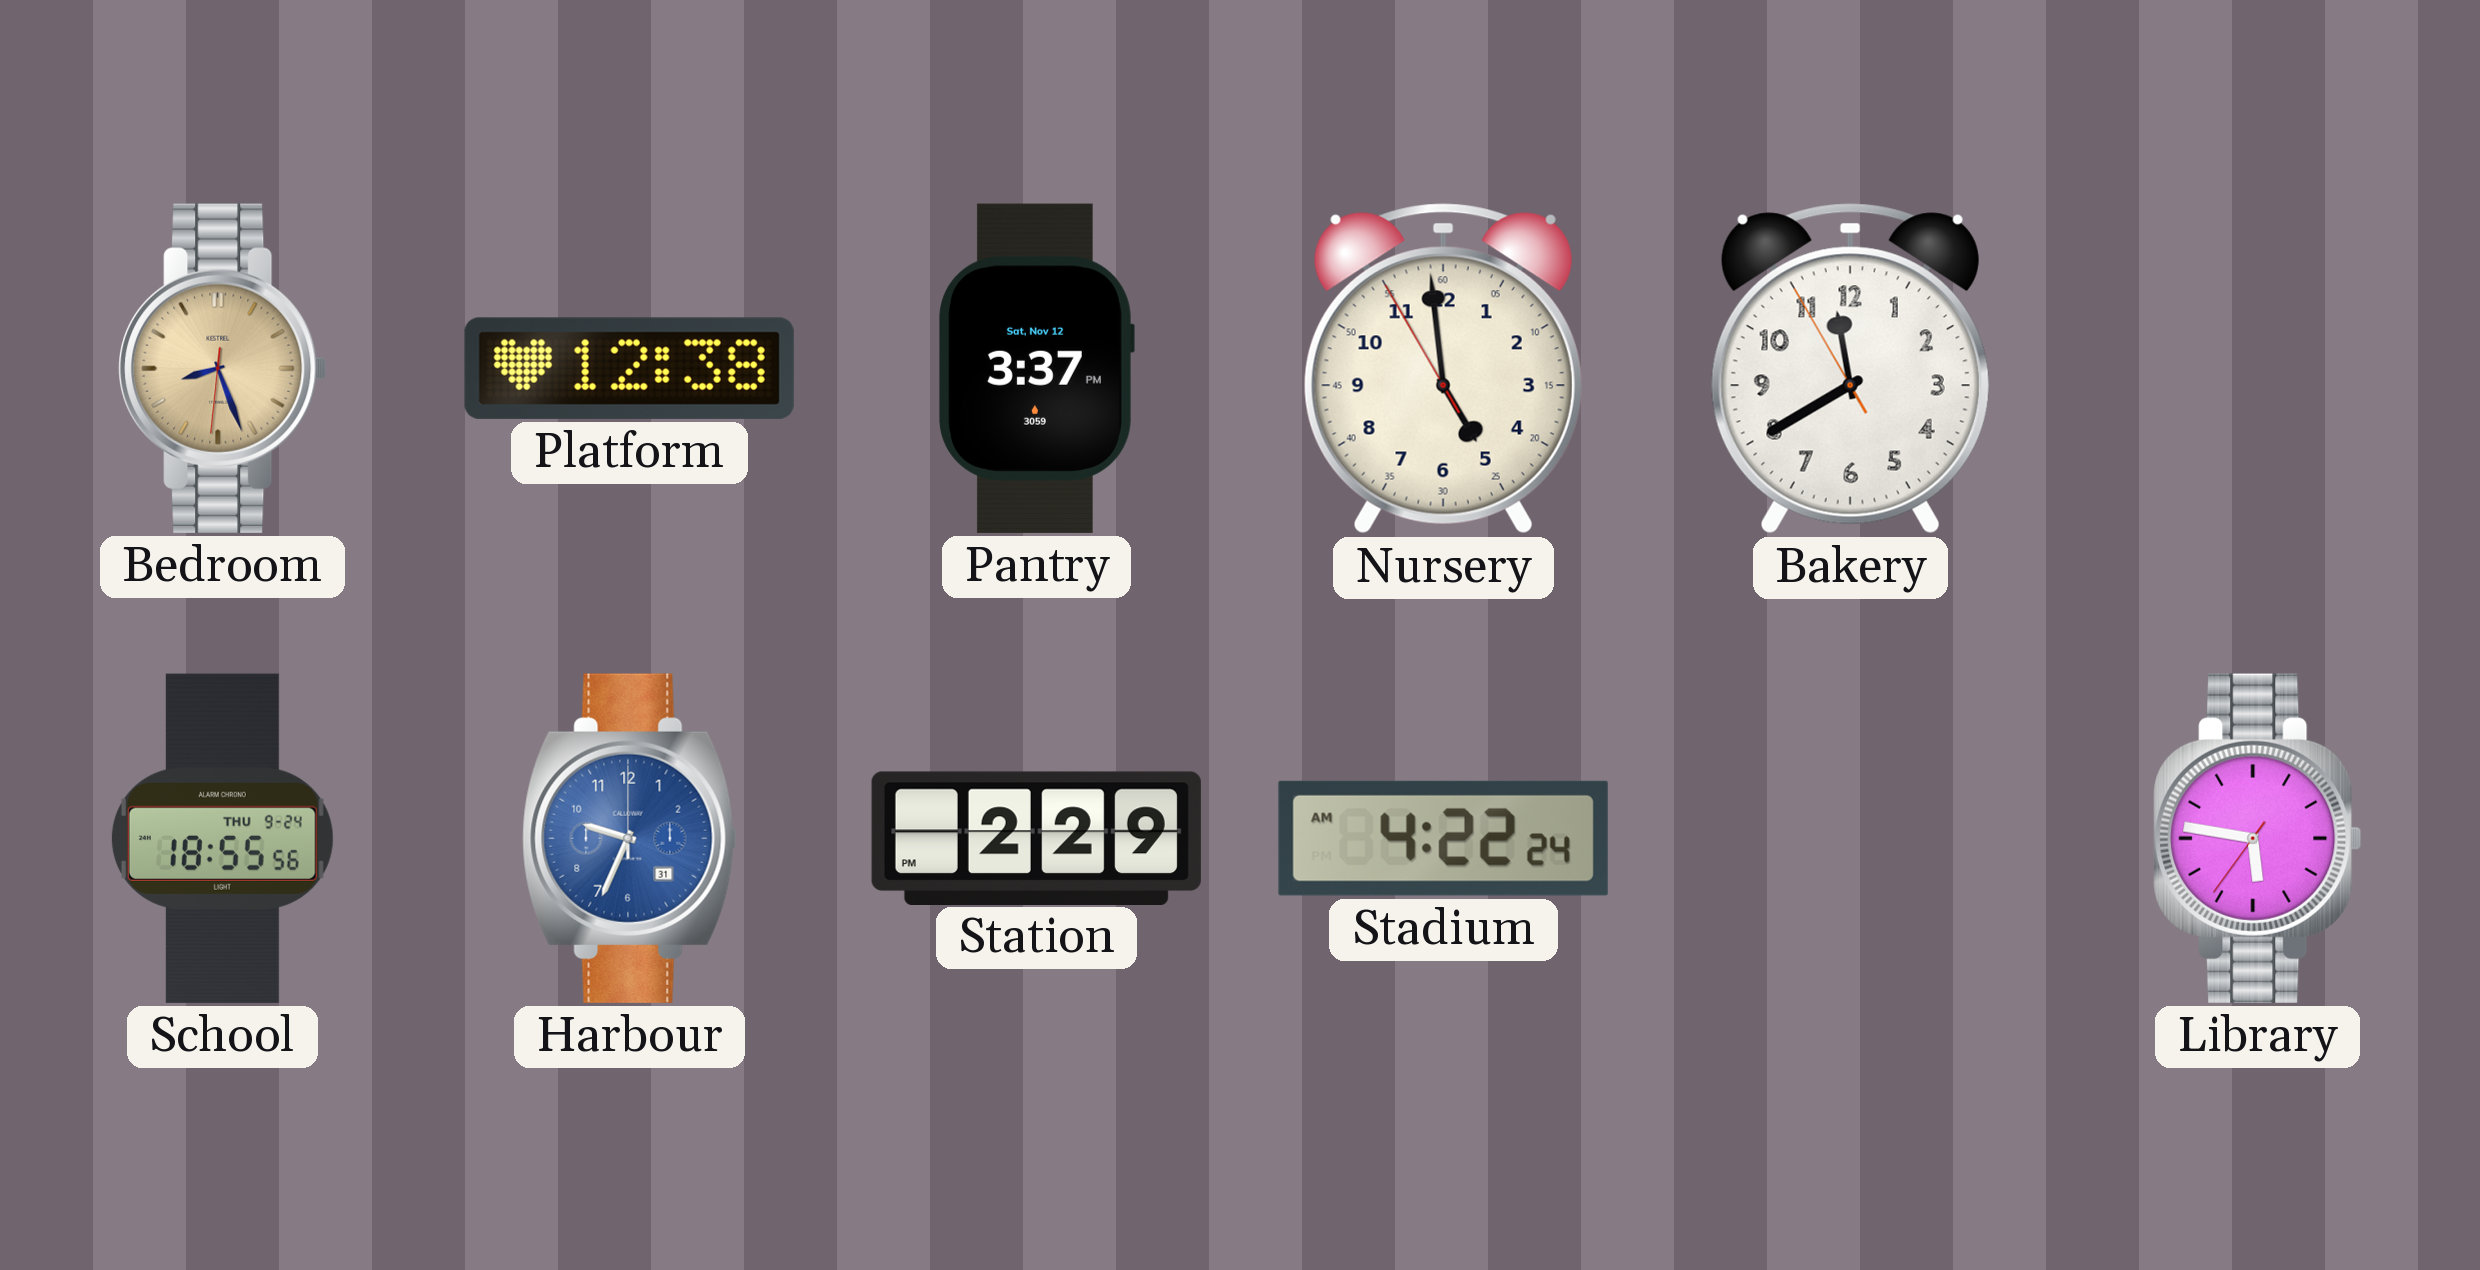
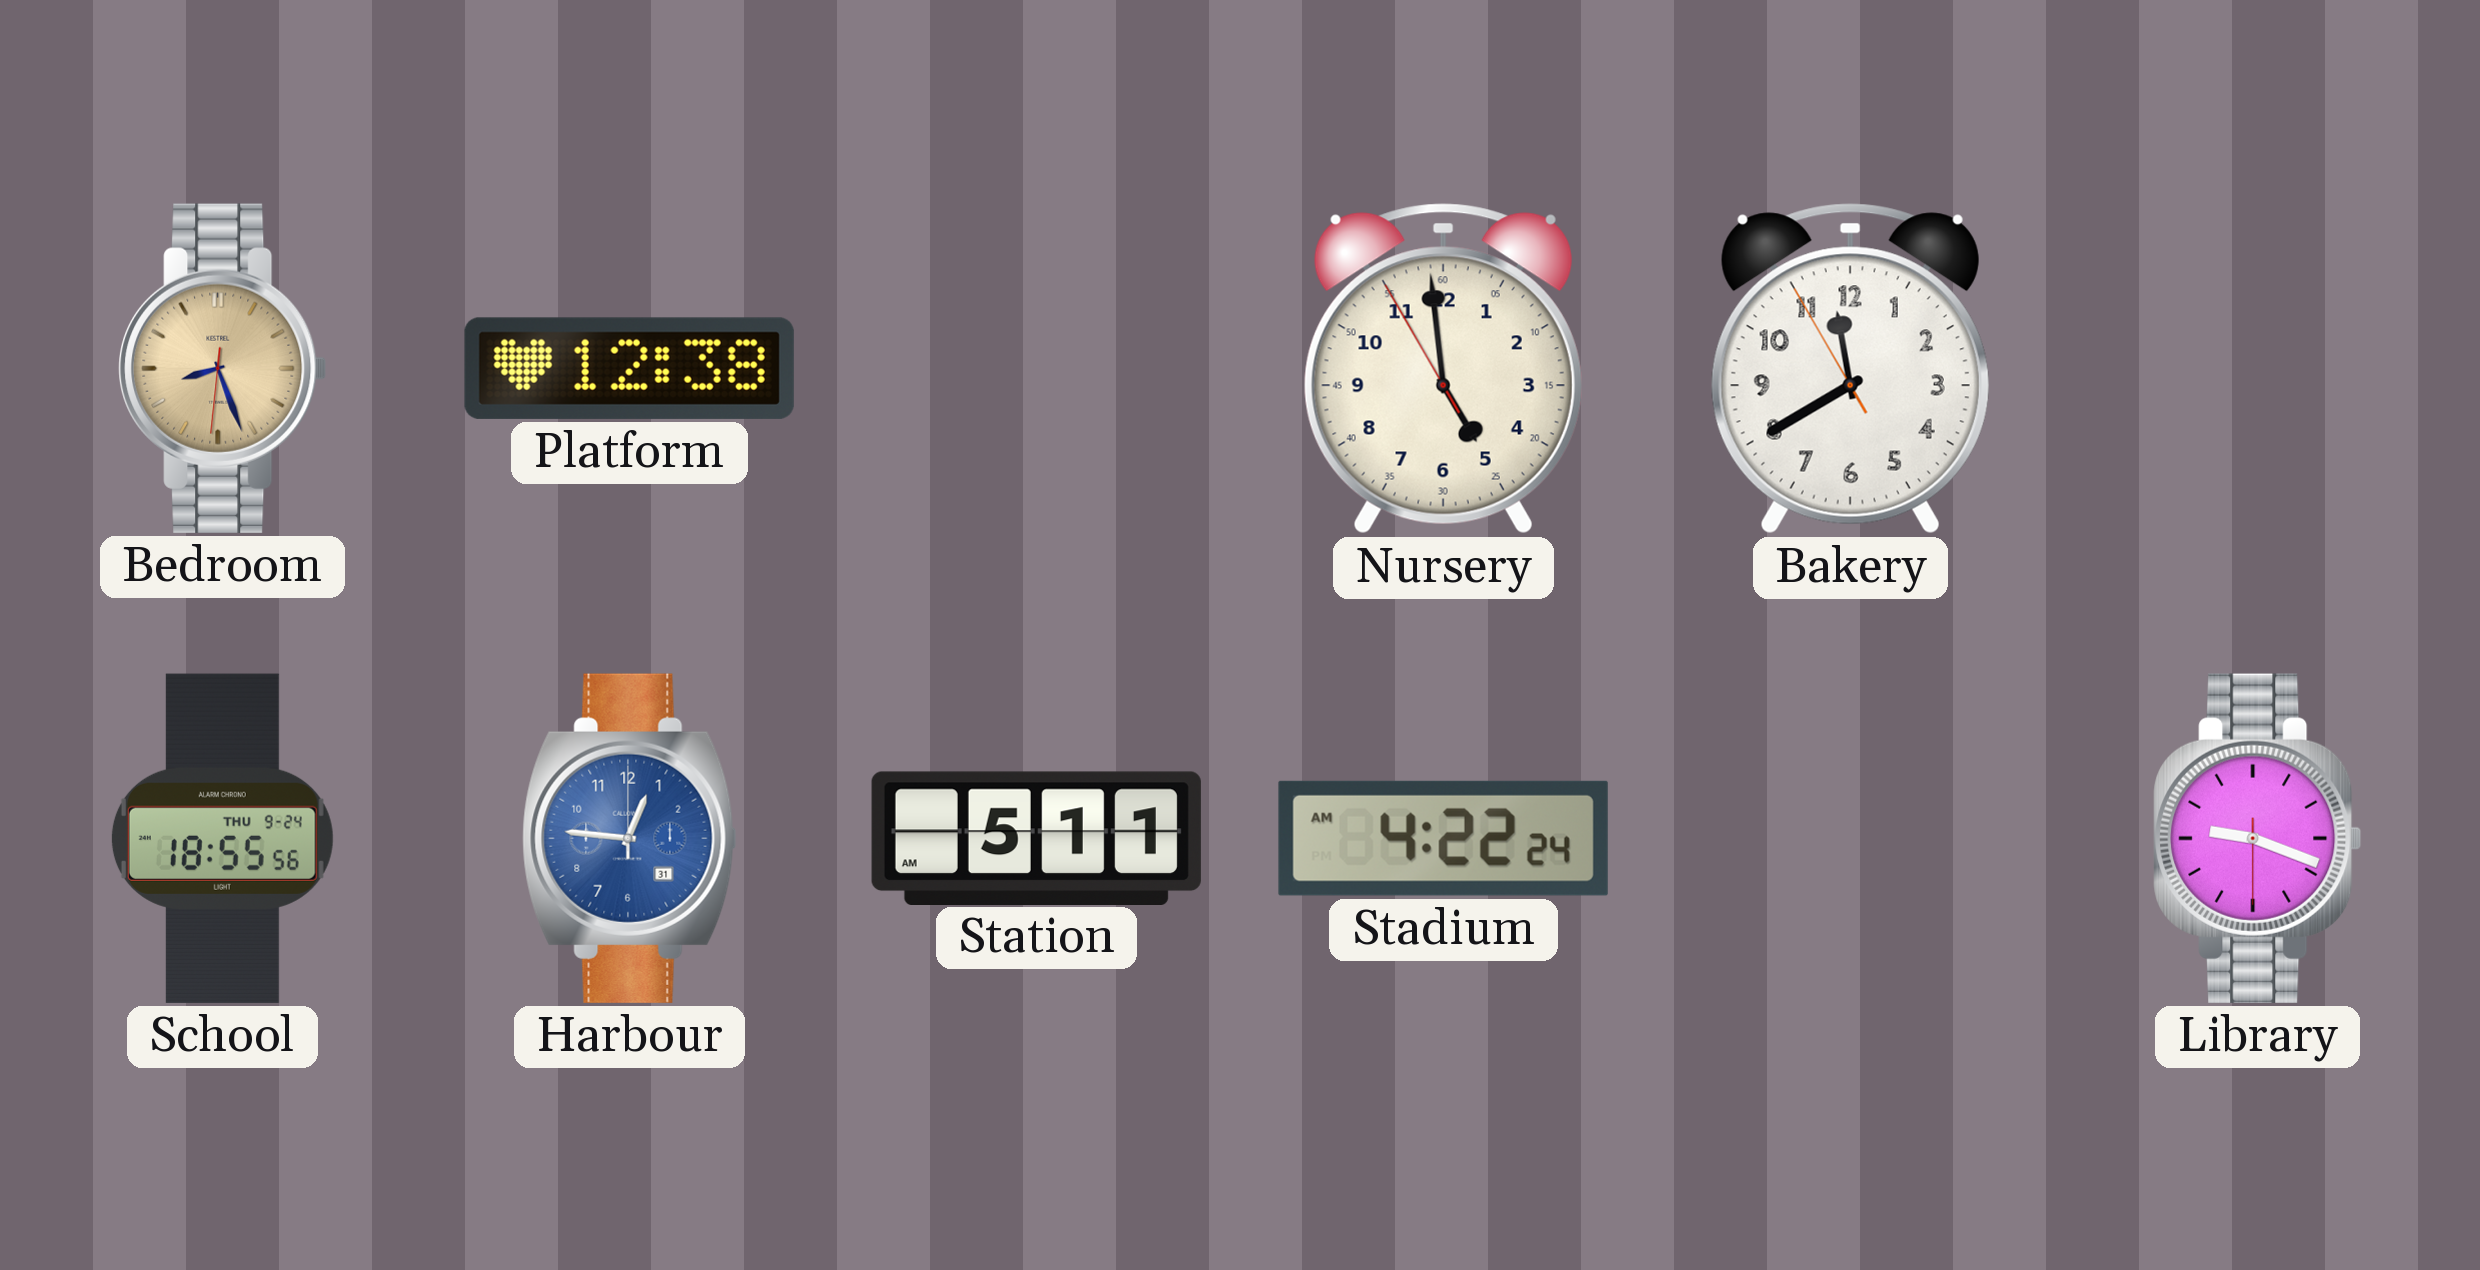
Pantry: 3:37 -> none (1036, 368)
Harbour: 9:34 -> 12:46 (630, 838)
Station: 2:29 -> 5:11 (1036, 838)
Library: 5:46 -> 9:18 (2258, 838)
